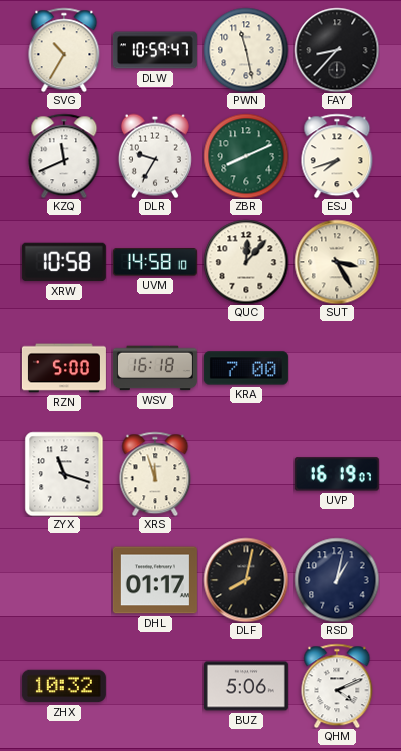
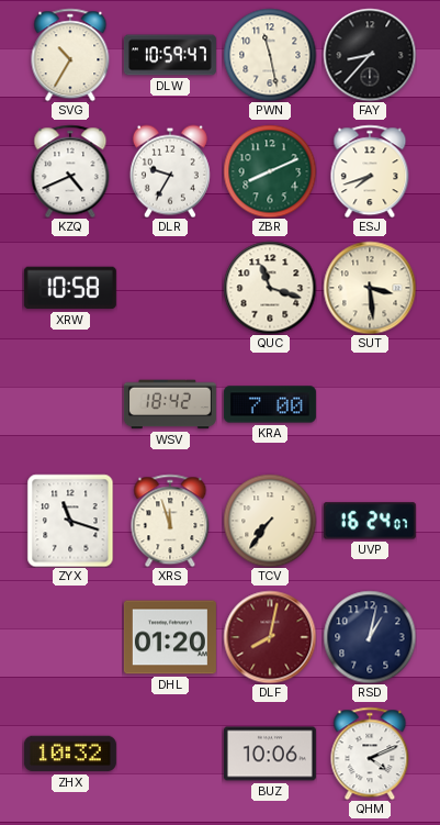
KZQ: 11:41 -> 4:41 (70, 171)
UVM: 14:58 -> none (155, 262)
QUC: 12:07 -> 11:18 (270, 288)
SUT: 3:25 -> 3:29 (370, 288)
RZN: 5:00 -> none (64, 368)
WSV: 16:18 -> 18:42 (170, 404)
TCV: none -> 7:36 (270, 521)
UVP: 16:19 -> 16:24 (370, 521)
DHL: 01:17 -> 01:20 (170, 637)
DLF dial: black -> burgundy (270, 637)
BUZ: 5:06 -> 10:06 (270, 754)
